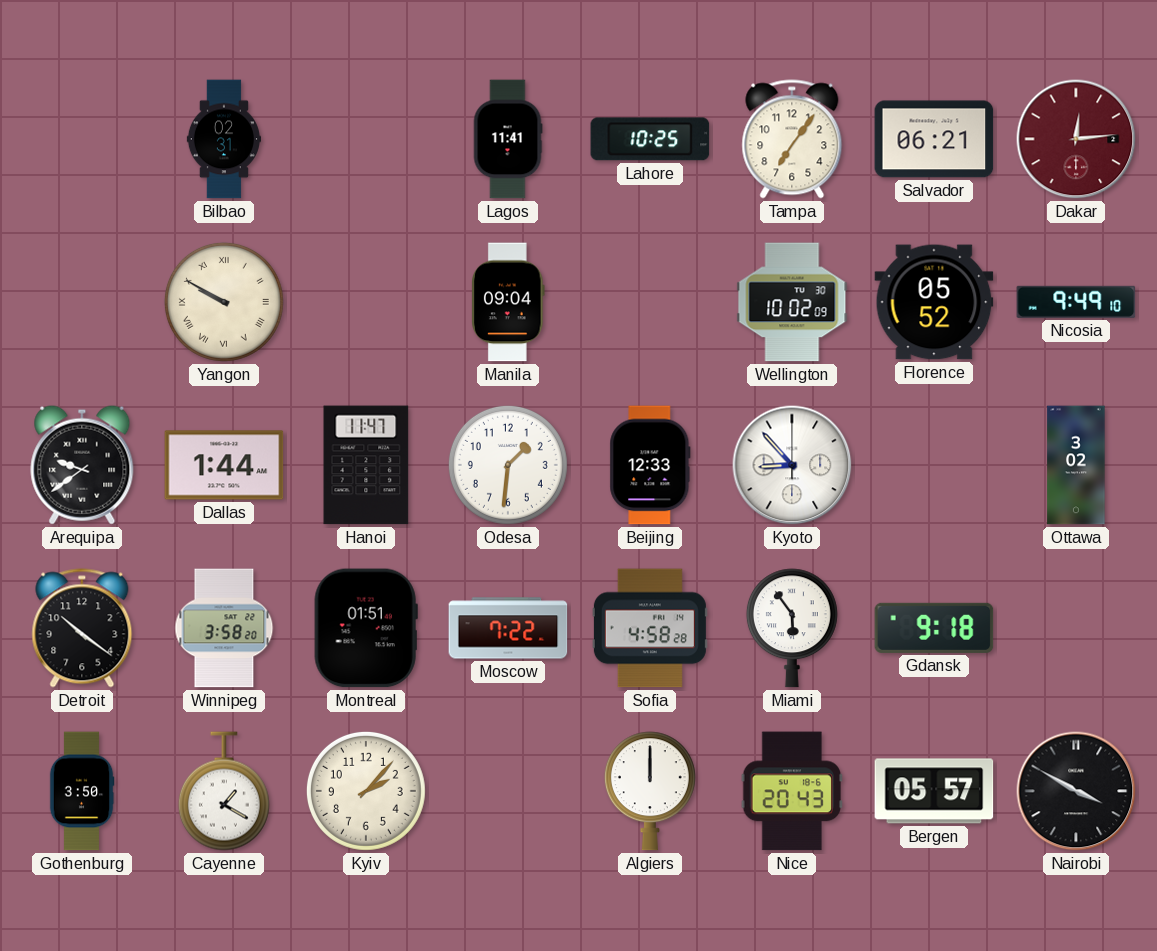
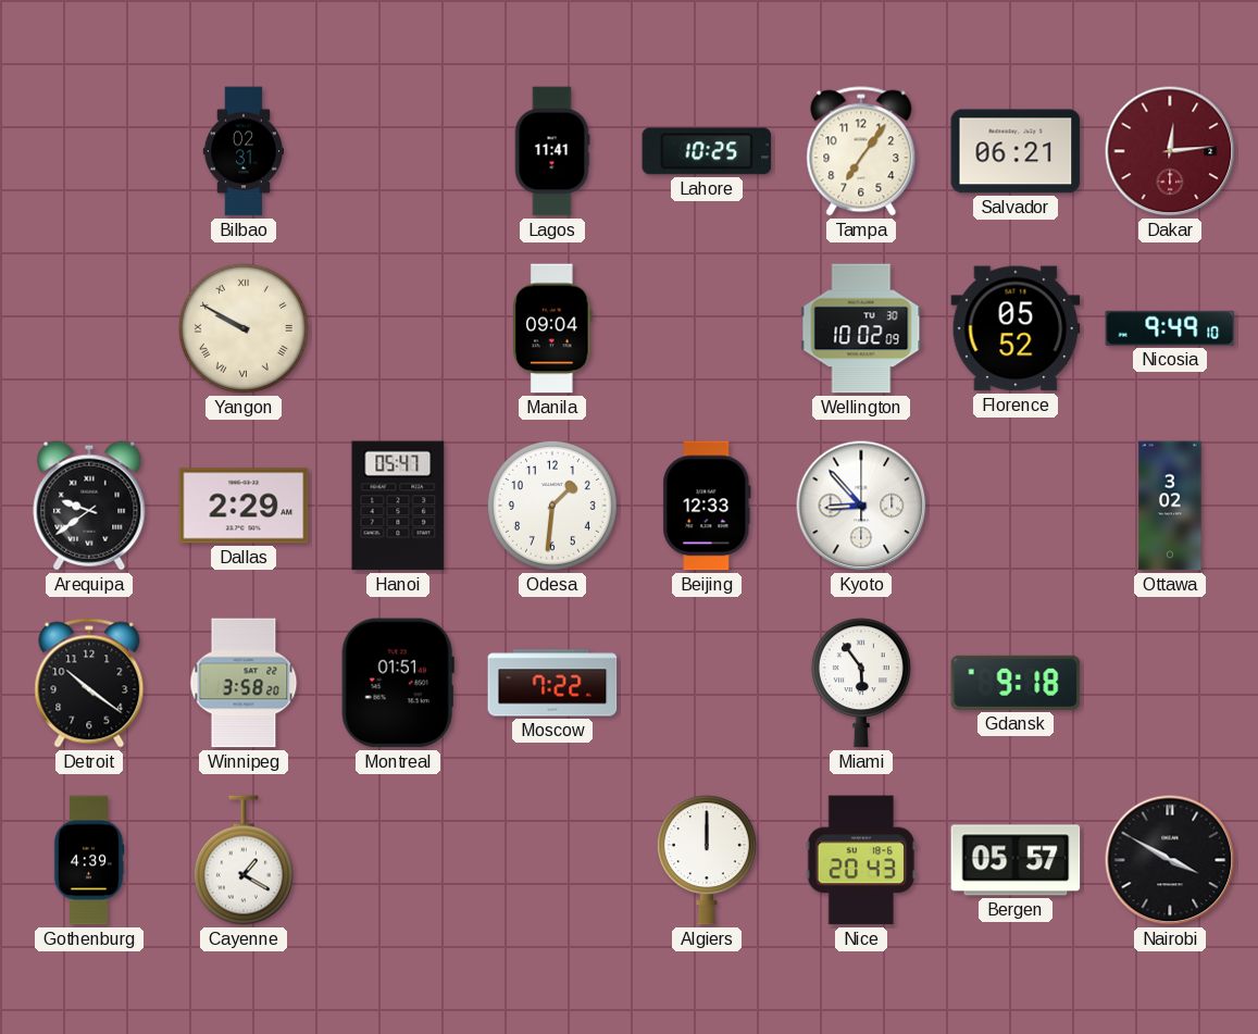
Dallas: 1:44 -> 2:29 (244, 506)
Hanoi: 11:47 -> 05:47 (398, 506)
Sofia: 4:58 -> none (650, 628)
Gothenburg: 3:50 -> 4:39 (89, 860)
Kyiv: 2:07 -> none (366, 791)
